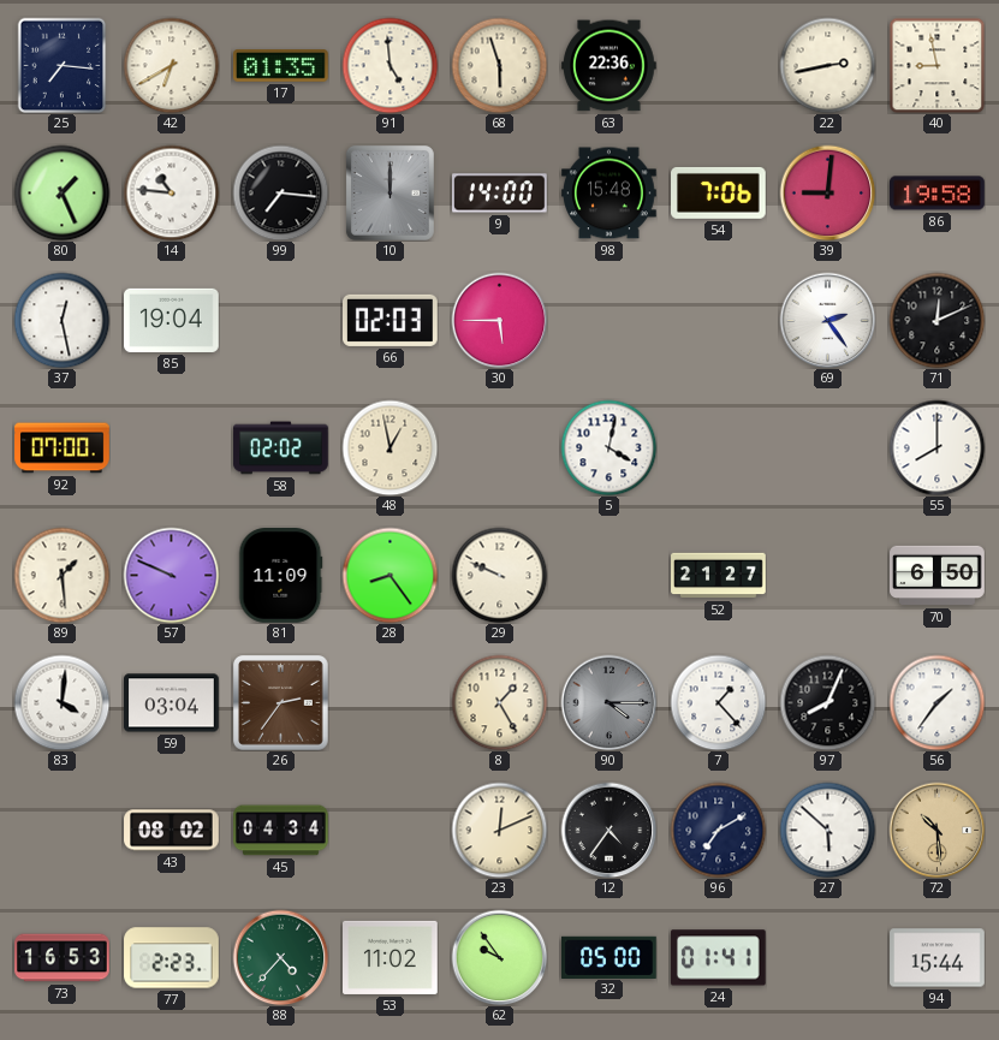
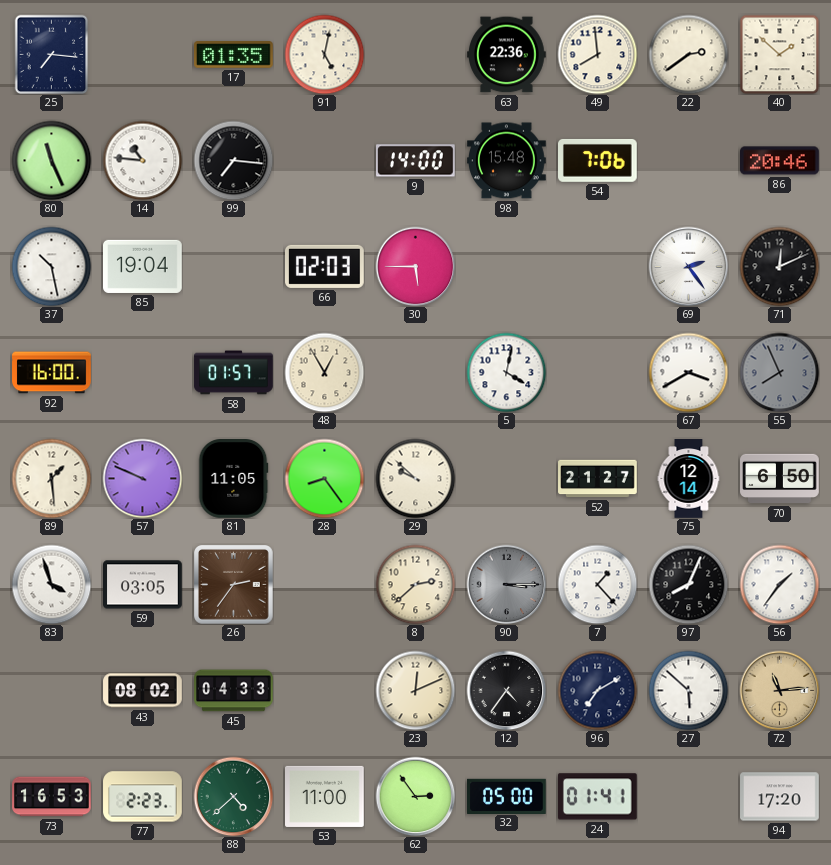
42: 6:40 -> none (171, 65)
91: 4:59 -> 5:02 (324, 54)
68: 5:57 -> none (499, 65)
49: none -> 7:59 (597, 54)
22: 2:43 -> 2:39 (688, 54)
40: 8:58 -> 1:52 (779, 54)
80: 1:26 -> 11:26 (51, 160)
10: 12:00 -> none (390, 192)
39: 9:01 -> none (827, 192)
86: 19:58 -> 20:46 (780, 161)
37: 12:28 -> 10:28 (51, 266)
92: 07:00 -> 16:00 (52, 373)
58: 02:02 -> 01:57 (234, 373)
48: 12:58 -> 12:55 (324, 372)
67: none -> 3:40 (688, 372)
55: 8:00 -> 7:56 (779, 372)
55 dial: white -> grey (779, 372)
81: 11:09 -> 11:05 (233, 479)
29: 9:49 -> 9:52 (415, 478)
75: none -> 12:14 (689, 479)
83: 4:01 -> 3:57 (51, 584)
59: 03:04 -> 03:05 (143, 585)
8: 1:25 -> 2:38 (415, 584)
90: 4:15 -> 3:15 (506, 584)
45: 04:34 -> 04:33 (234, 691)
72: 10:29 -> 11:14 (779, 690)
88: 4:37 -> 4:38 (233, 796)
53: 11:02 -> 11:00 (325, 796)
62: 9:54 -> 2:54 (415, 796)
94: 15:44 -> 17:20 (780, 797)
